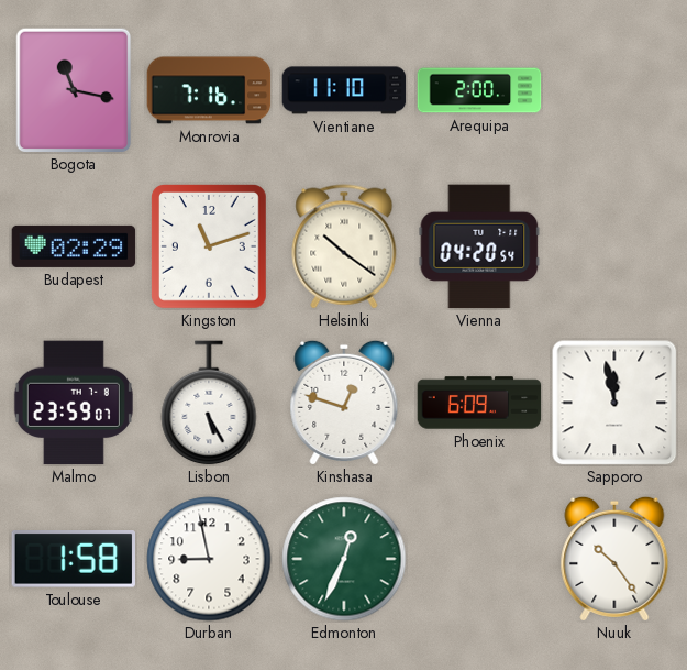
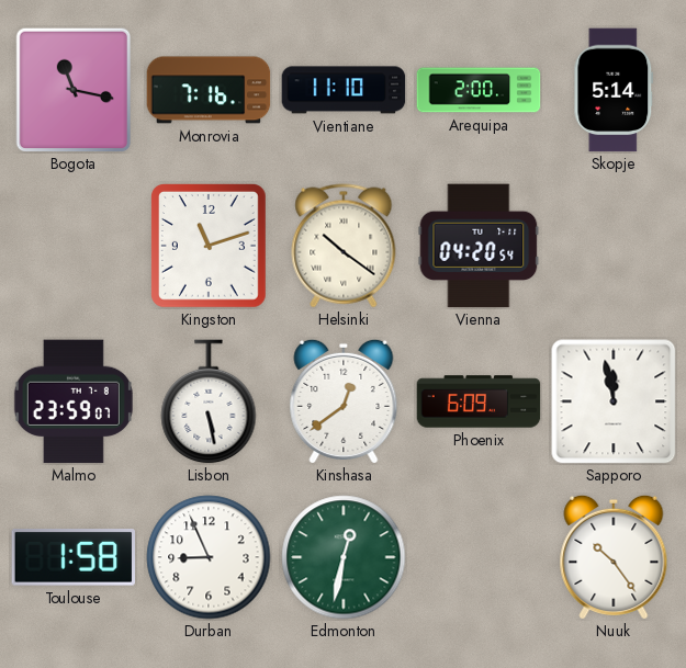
Skopje: none -> 5:14 (614, 90)
Budapest: 02:29 -> none (74, 246)
Lisbon: 5:25 -> 5:28 (209, 401)
Kinshasa: 12:48 -> 12:39 (344, 401)
Durban: 8:58 -> 8:56 (209, 557)
Edmonton: 12:34 -> 12:32 (344, 557)
